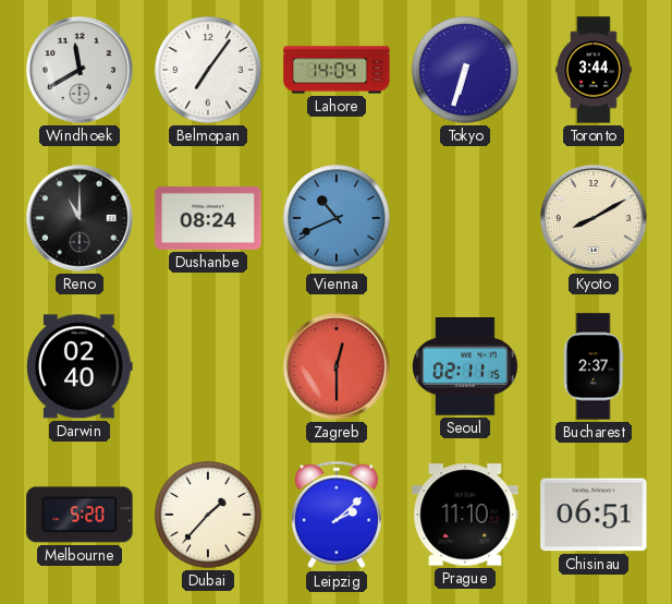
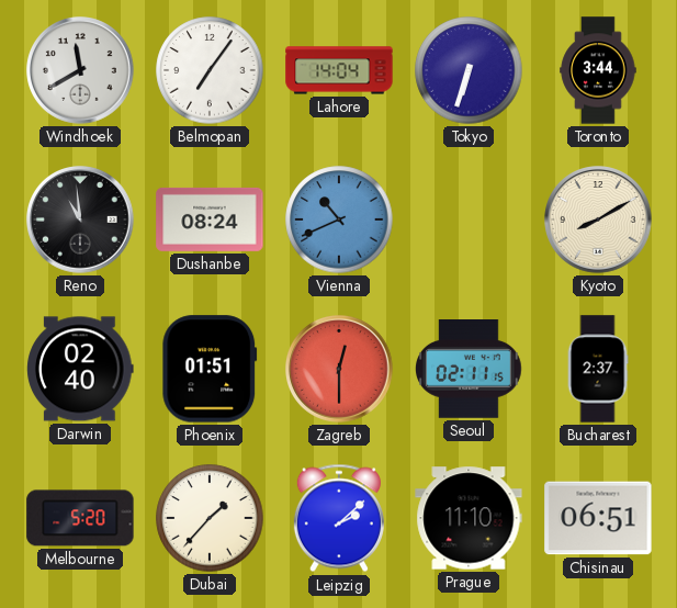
Reno: 11:00 -> 10:59 (80, 219)
Phoenix: none -> 01:51 (210, 369)
